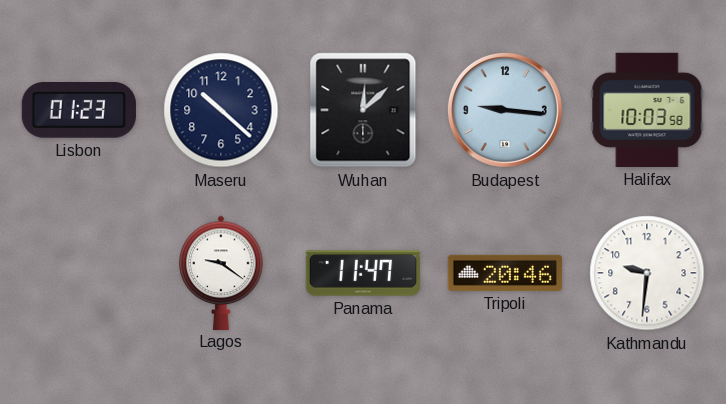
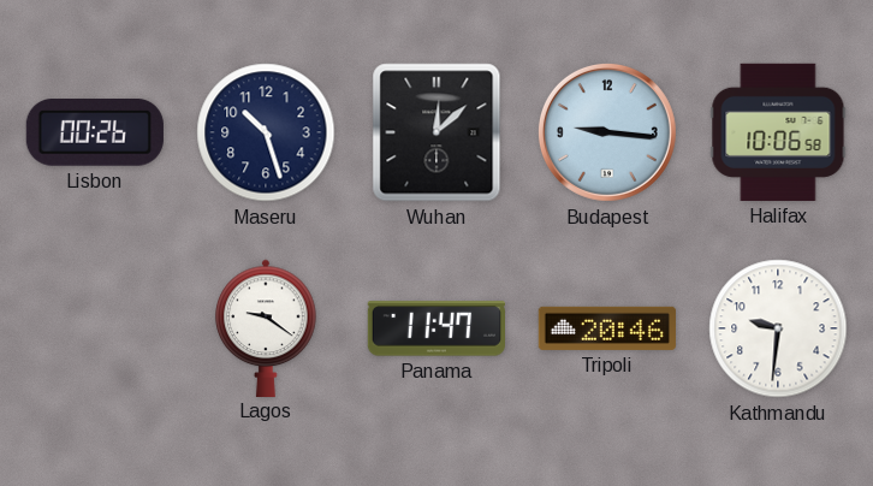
Lisbon: 01:23 -> 00:26 (95, 134)
Maseru: 10:22 -> 10:27 (266, 132)
Halifax: 10:03 -> 10:06 (778, 132)
